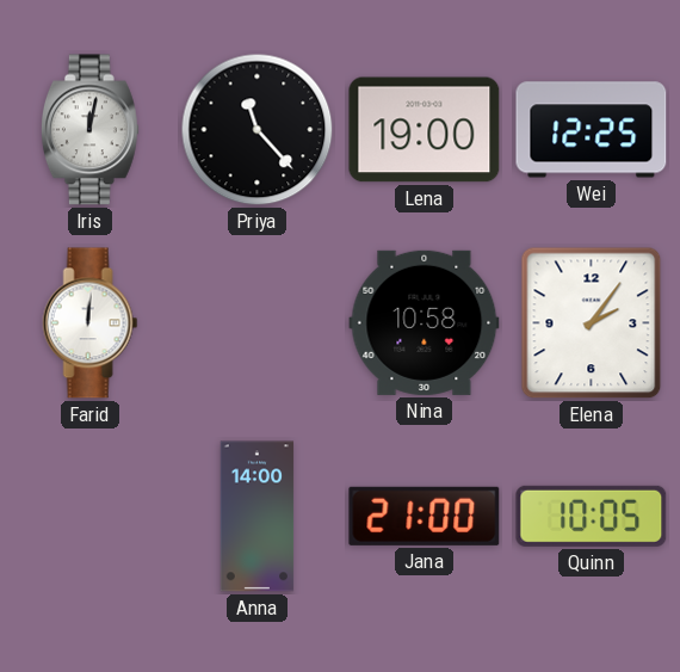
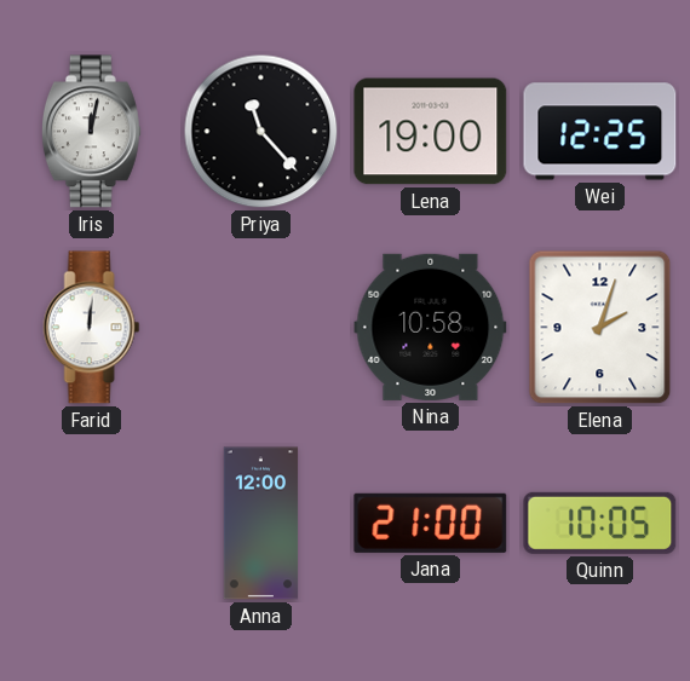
Elena: 2:06 -> 2:03 (600, 328)
Anna: 14:00 -> 12:00 (261, 524)
